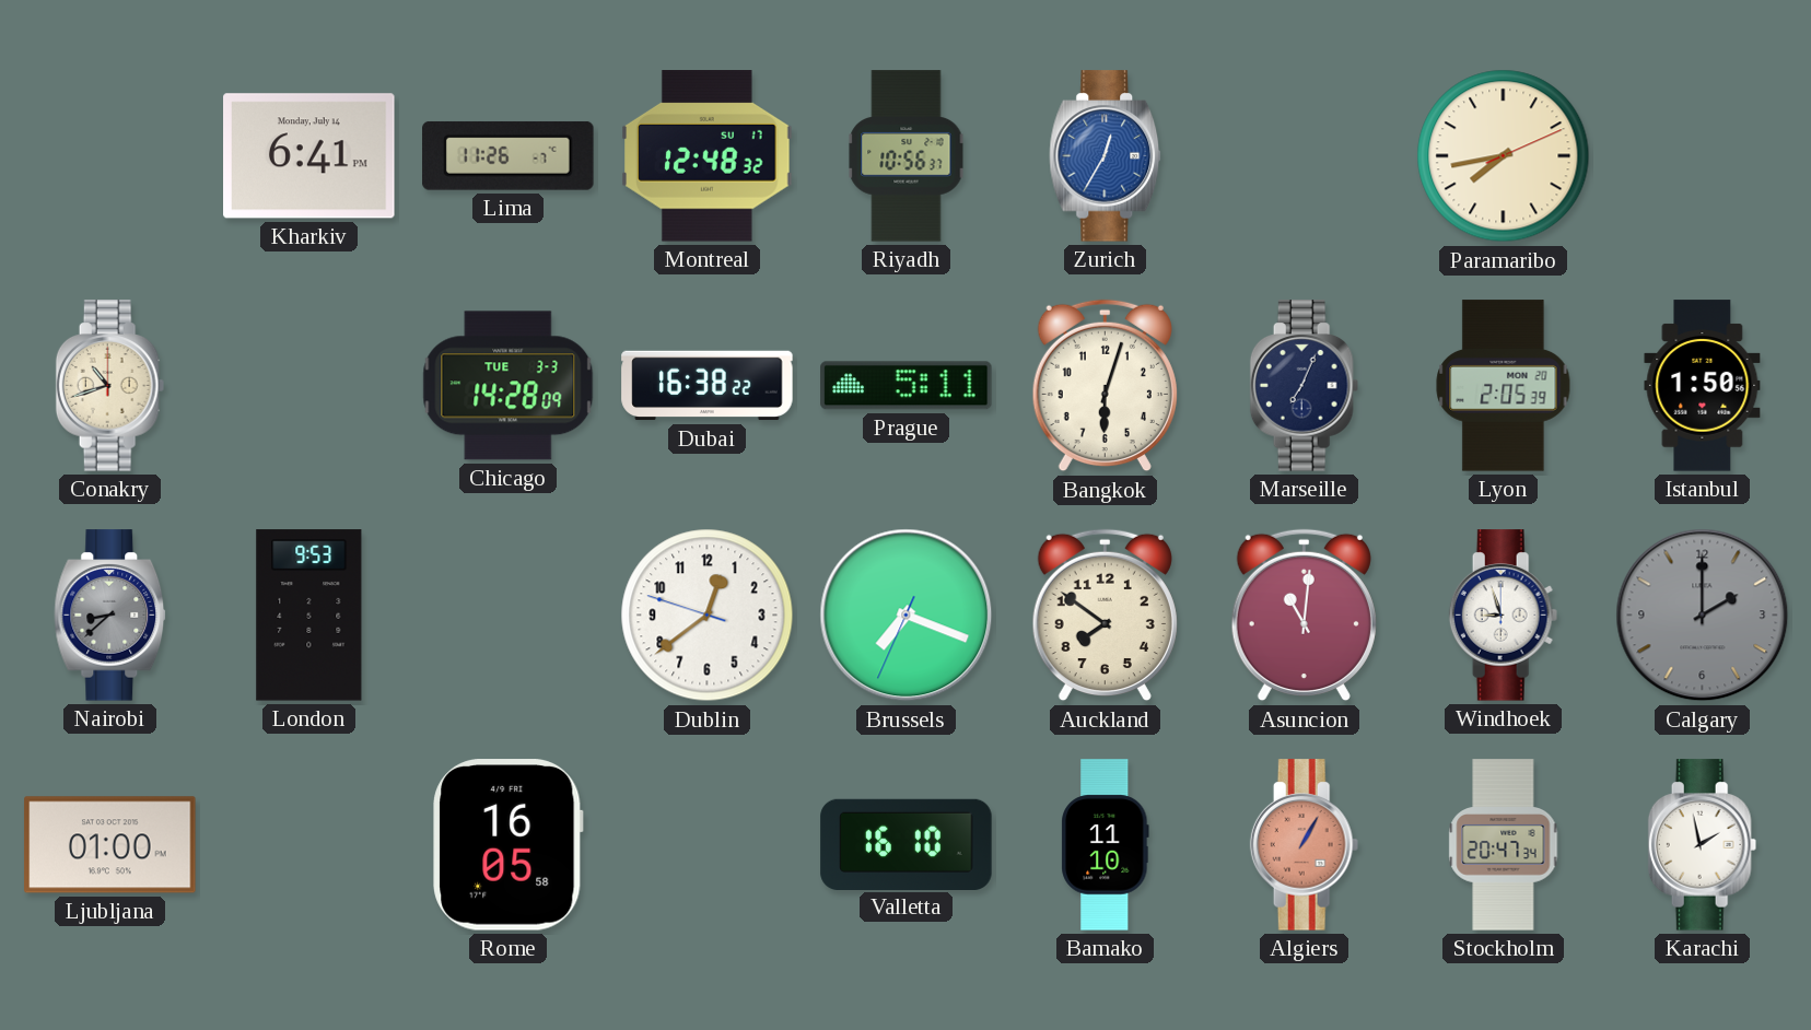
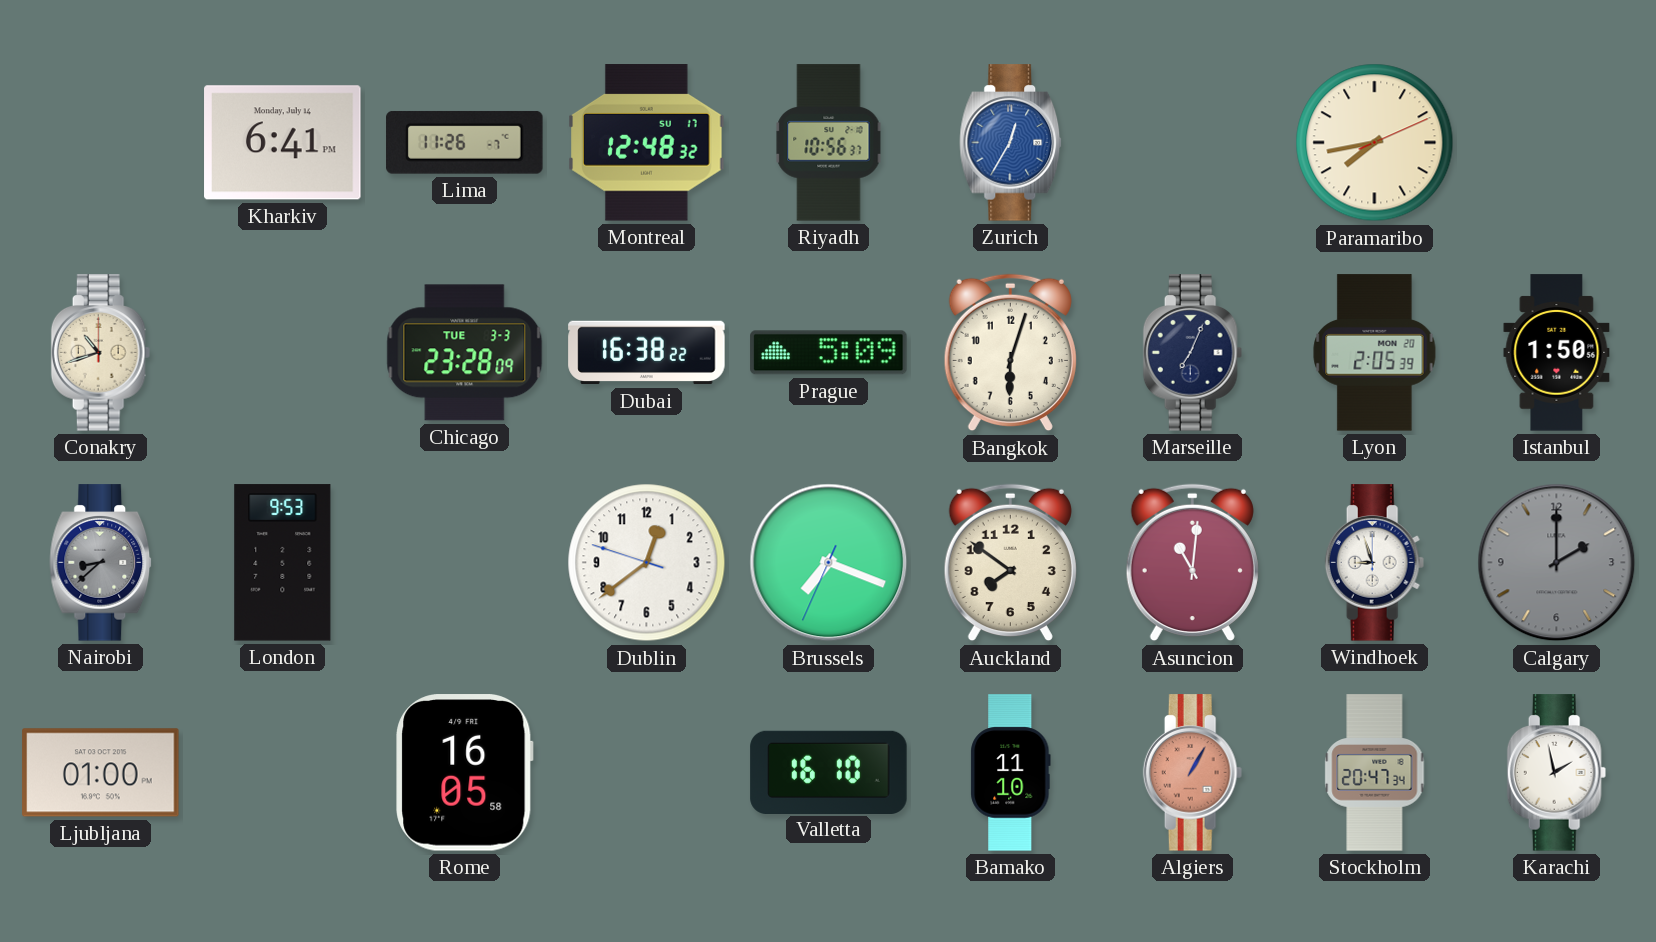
Chicago: 14:28 -> 23:28 (465, 353)
Prague: 5:11 -> 5:09 (829, 353)
